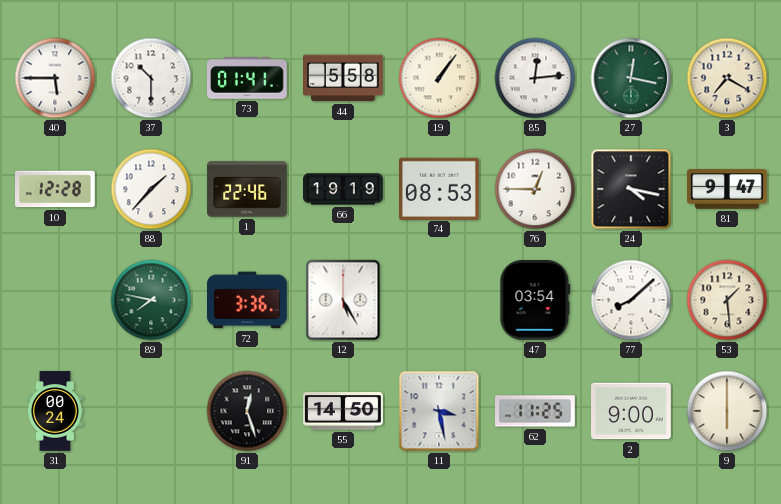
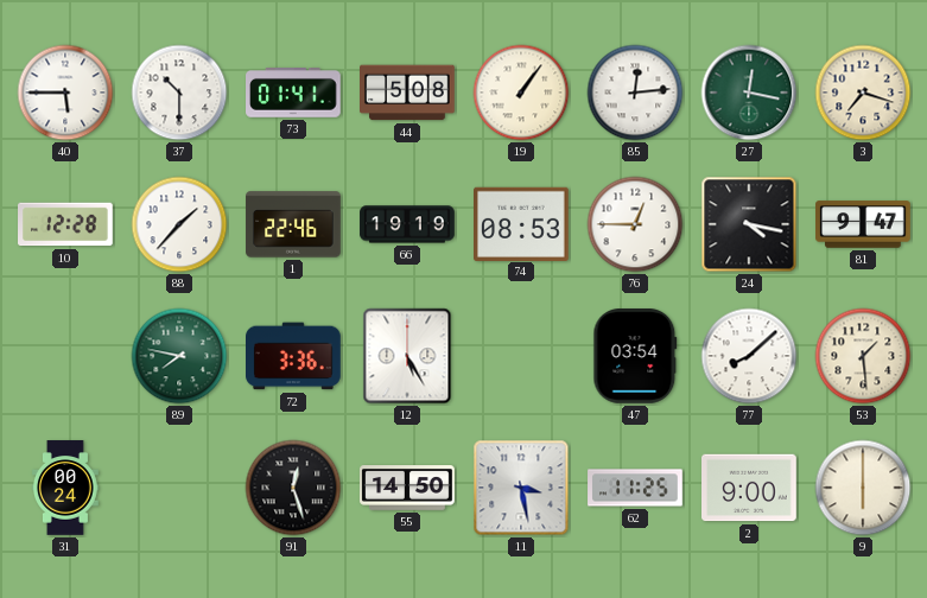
44: 5:58 -> 5:08 (408, 93)
3: 7:20 -> 7:18 (863, 93)
